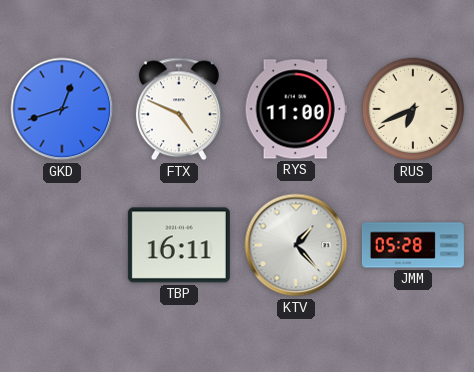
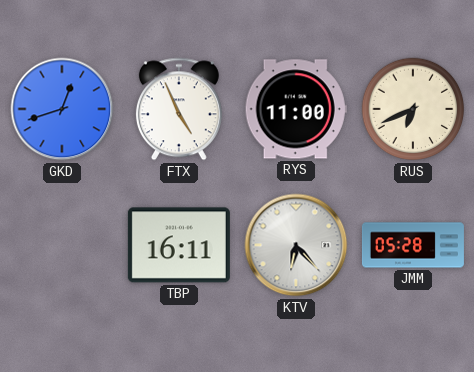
FTX: 4:49 -> 4:56 (179, 109)
KTV: 1:23 -> 6:23 (296, 245)
